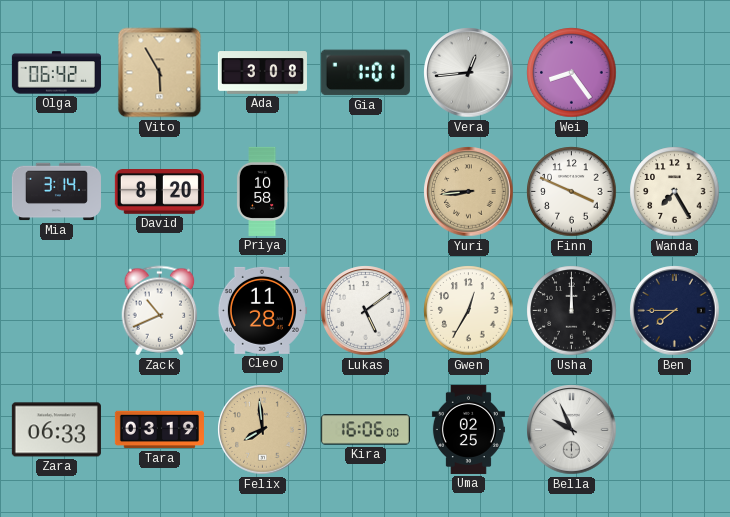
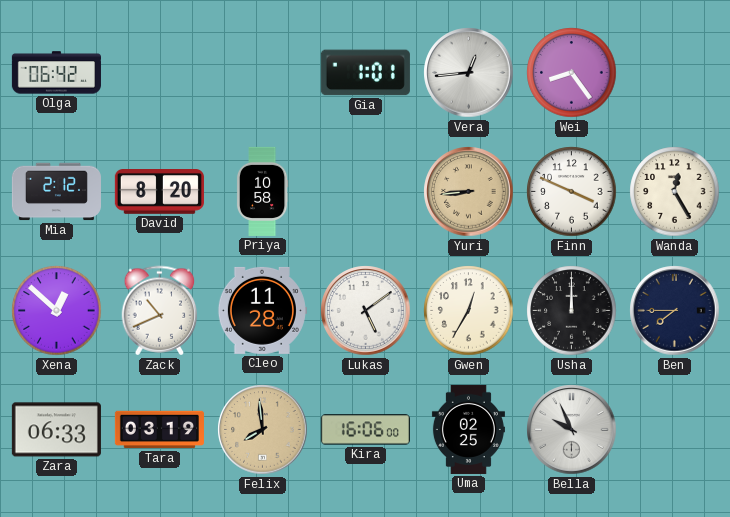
Vito: 5:55 -> none (160, 73)
Ada: 3:08 -> none (262, 73)
Mia: 3:14 -> 2:12 (56, 192)
Wanda: 7:25 -> 12:25 (675, 192)
Xena: none -> 12:52 (57, 311)
